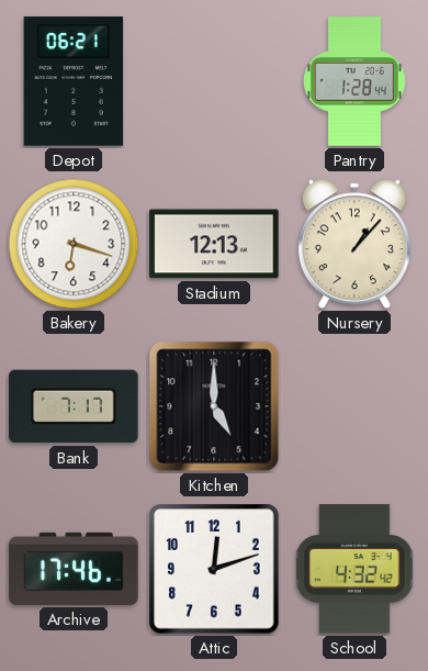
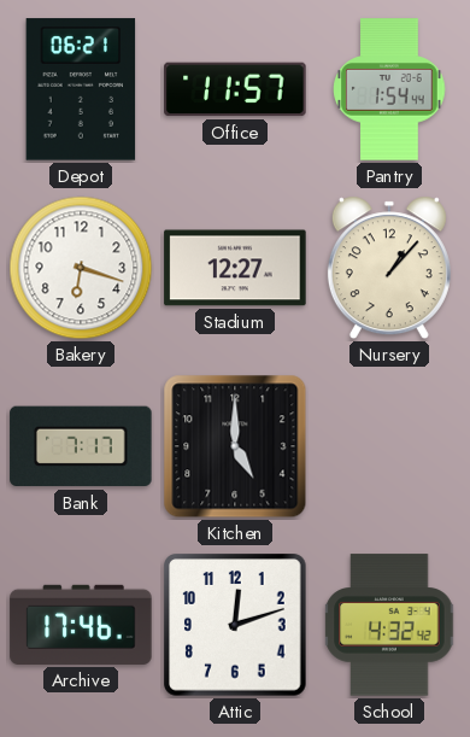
Office: none -> 11:57 (235, 89)
Pantry: 1:28 -> 1:54 (389, 89)
Stadium: 12:13 -> 12:27 (235, 268)
